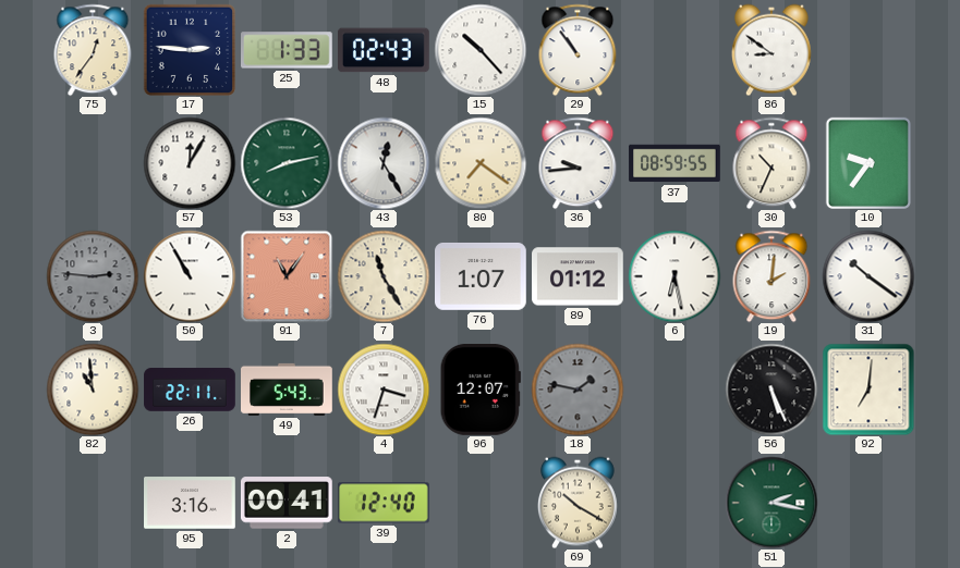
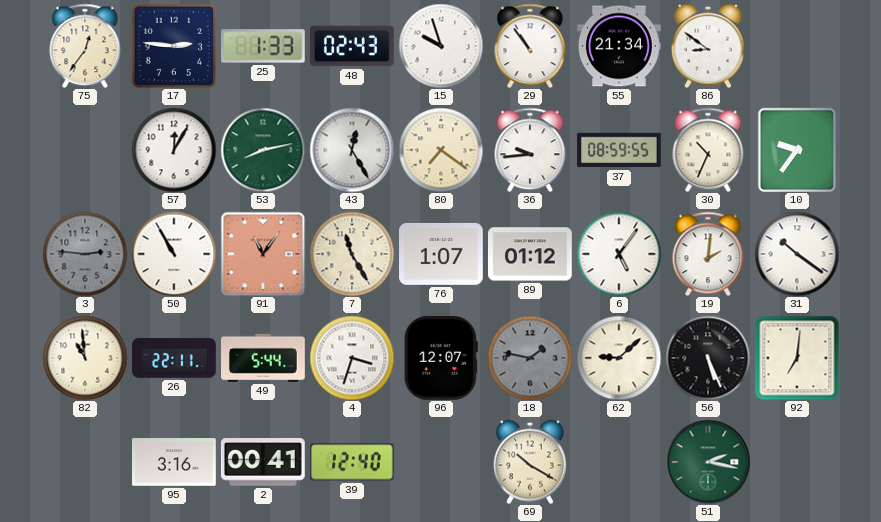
15: 10:23 -> 9:57 (441, 46)
55: none -> 21:34 (620, 46)
6: 6:28 -> 5:06 (619, 254)
49: 5:43 -> 5:44 (264, 358)
62: none -> 9:08 (619, 358)
